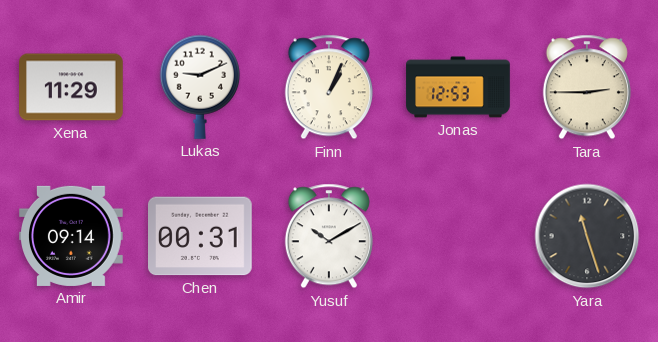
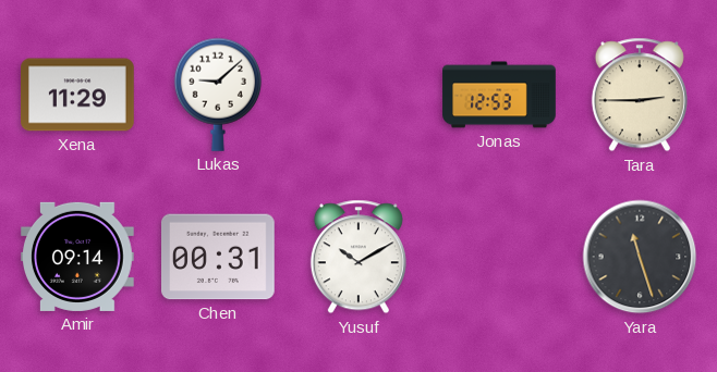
Lukas: 9:11 -> 9:08 (218, 95)
Finn: 1:04 -> none (329, 87)
